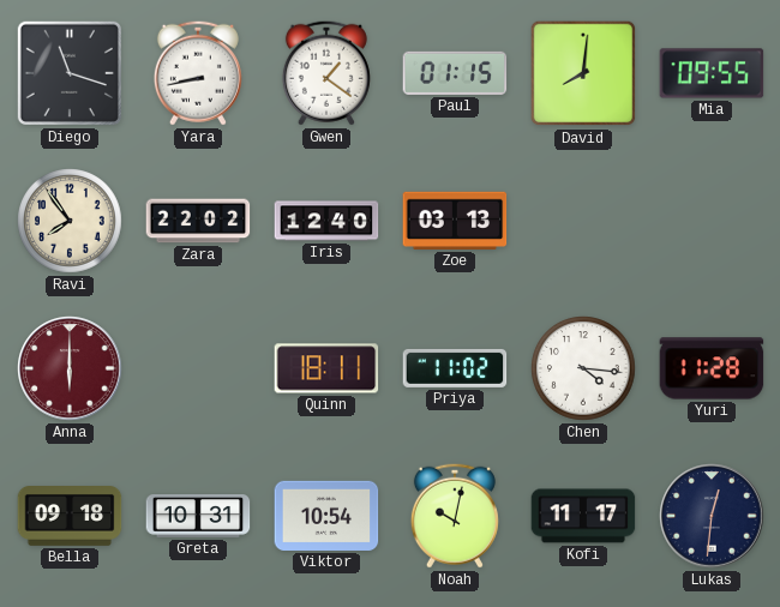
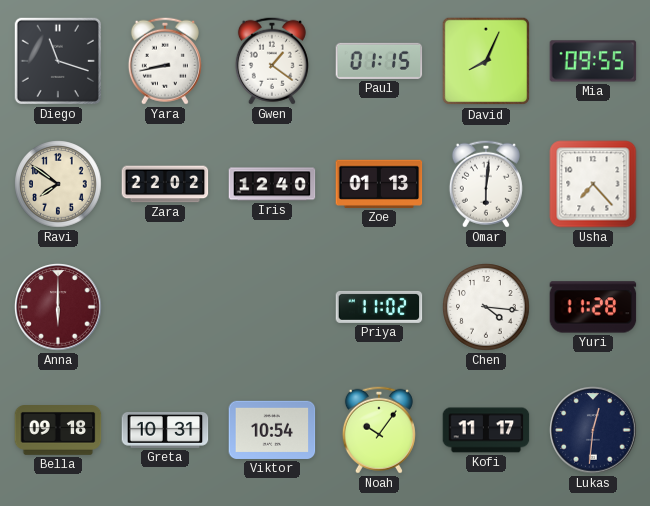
David: 8:01 -> 8:04 (486, 61)
Ravi: 7:54 -> 7:51 (58, 184)
Zoe: 03:13 -> 01:13 (379, 184)
Omar: none -> 6:01 (486, 184)
Usha: none -> 7:23 (593, 184)
Quinn: 18:11 -> none (326, 368)
Noah: 10:02 -> 10:06 (379, 430)
